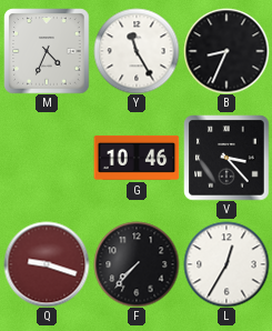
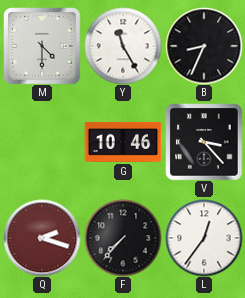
M: 4:34 -> 4:30 (42, 46)
Q: 9:18 -> 2:18 (42, 238)
L: 12:35 -> 12:36 (204, 238)
